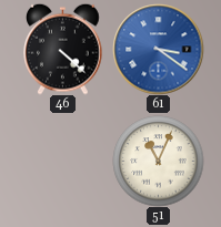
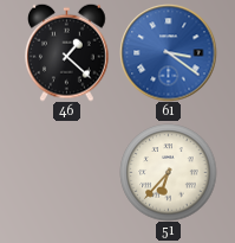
46: 4:22 -> 1:22 (67, 52)
51: 11:04 -> 6:37 (168, 172)
